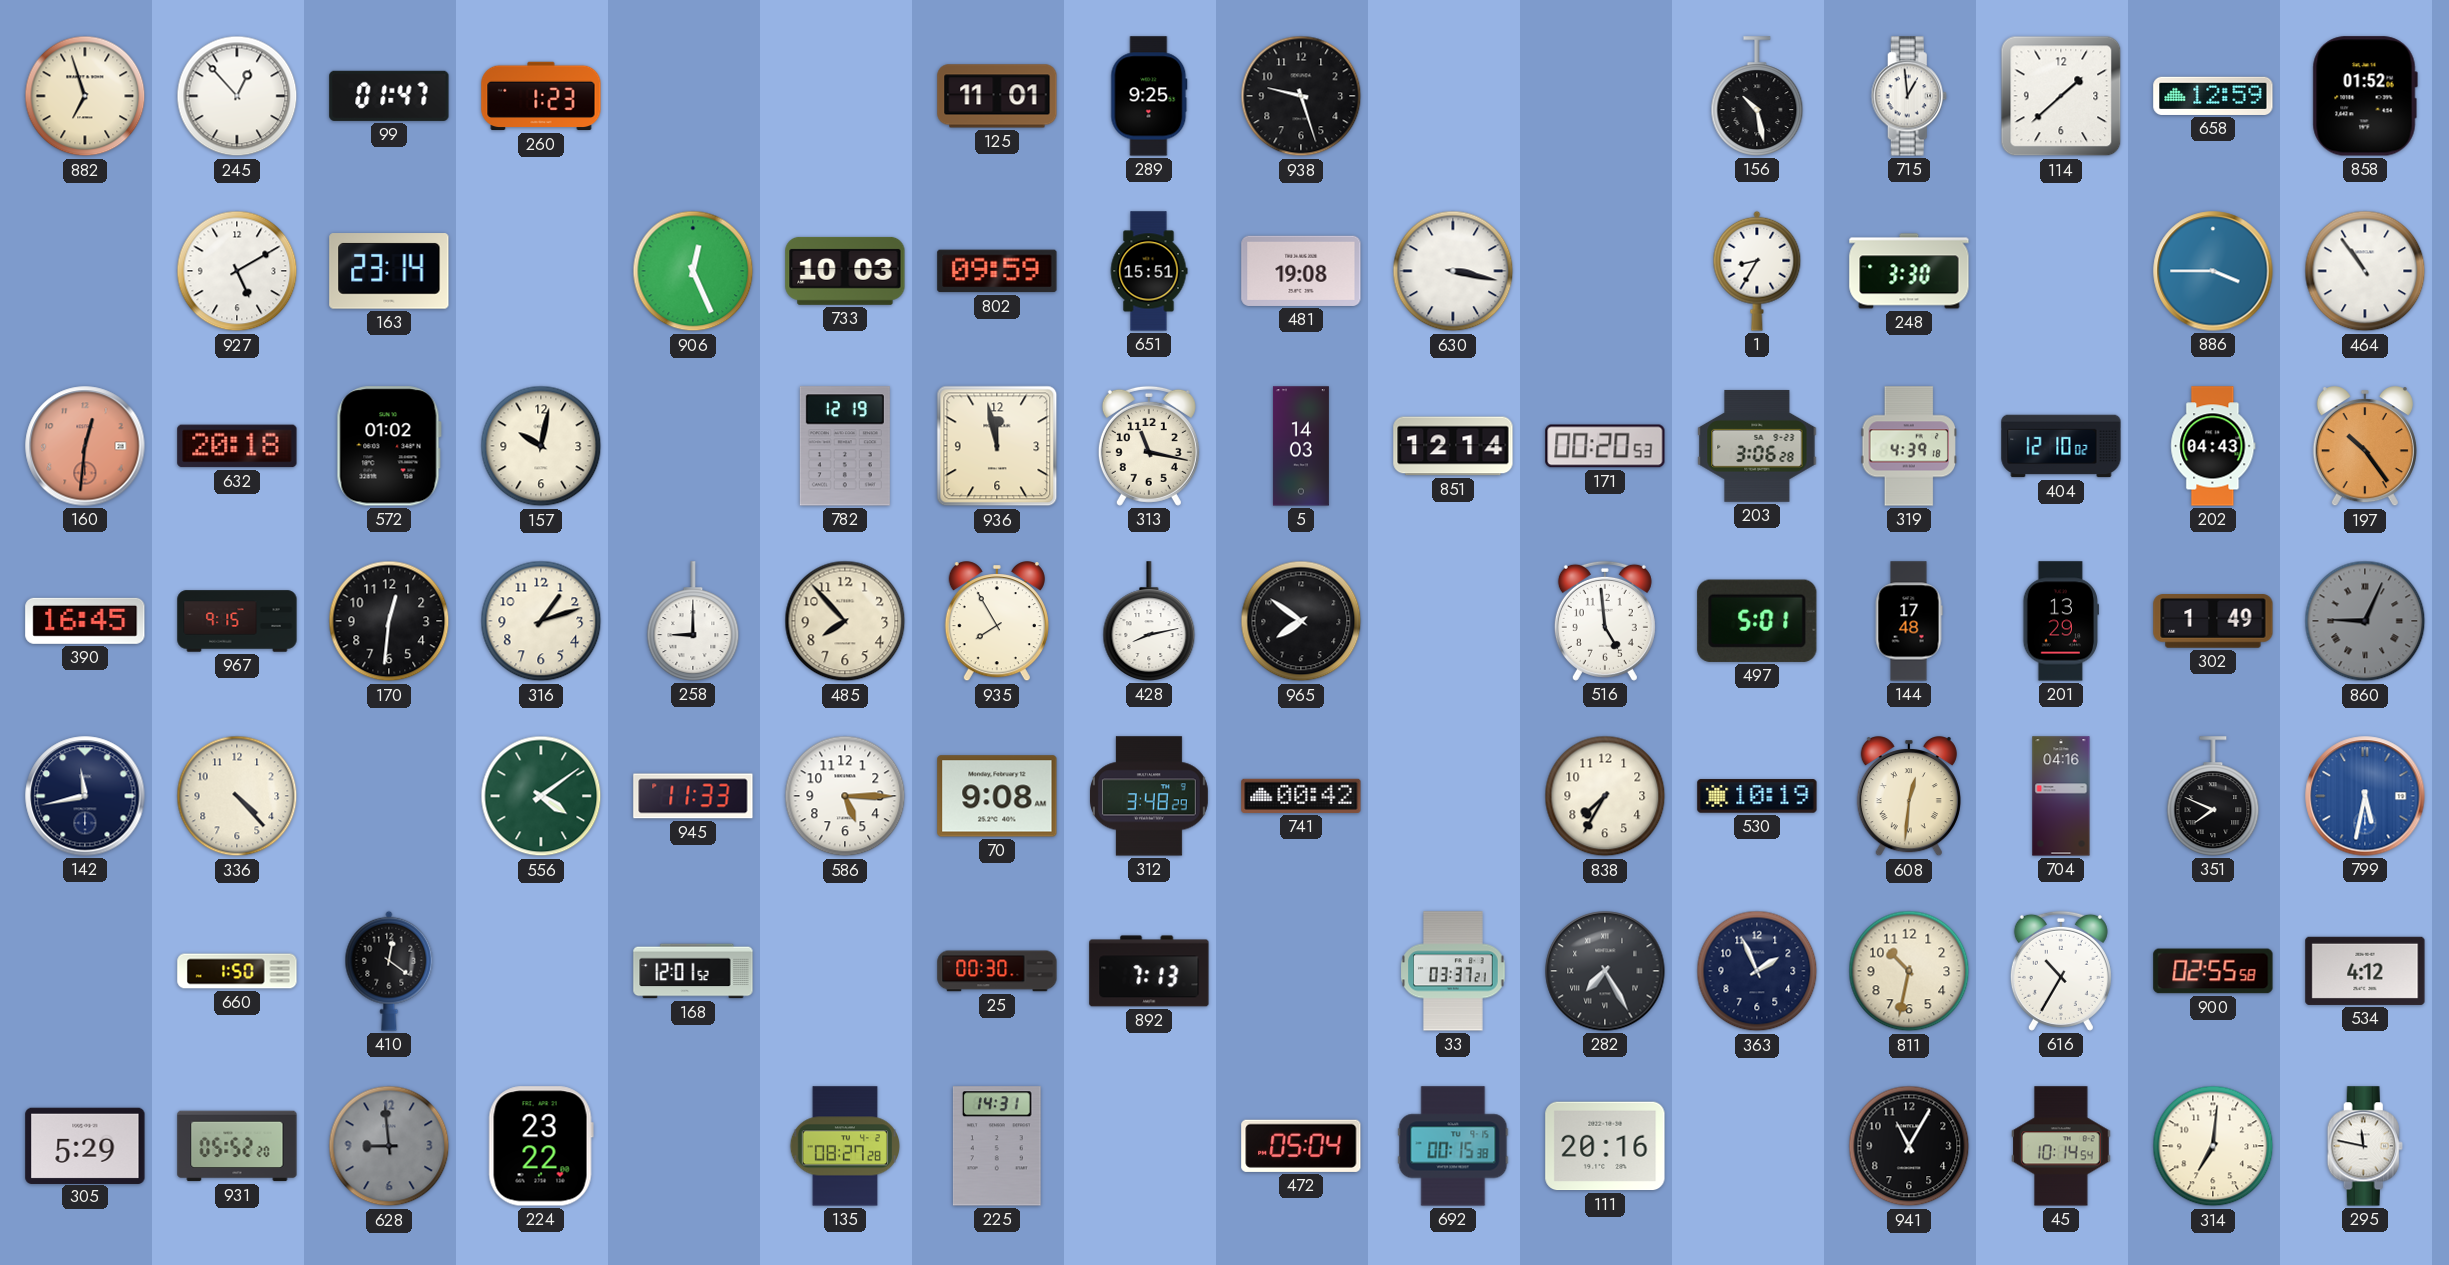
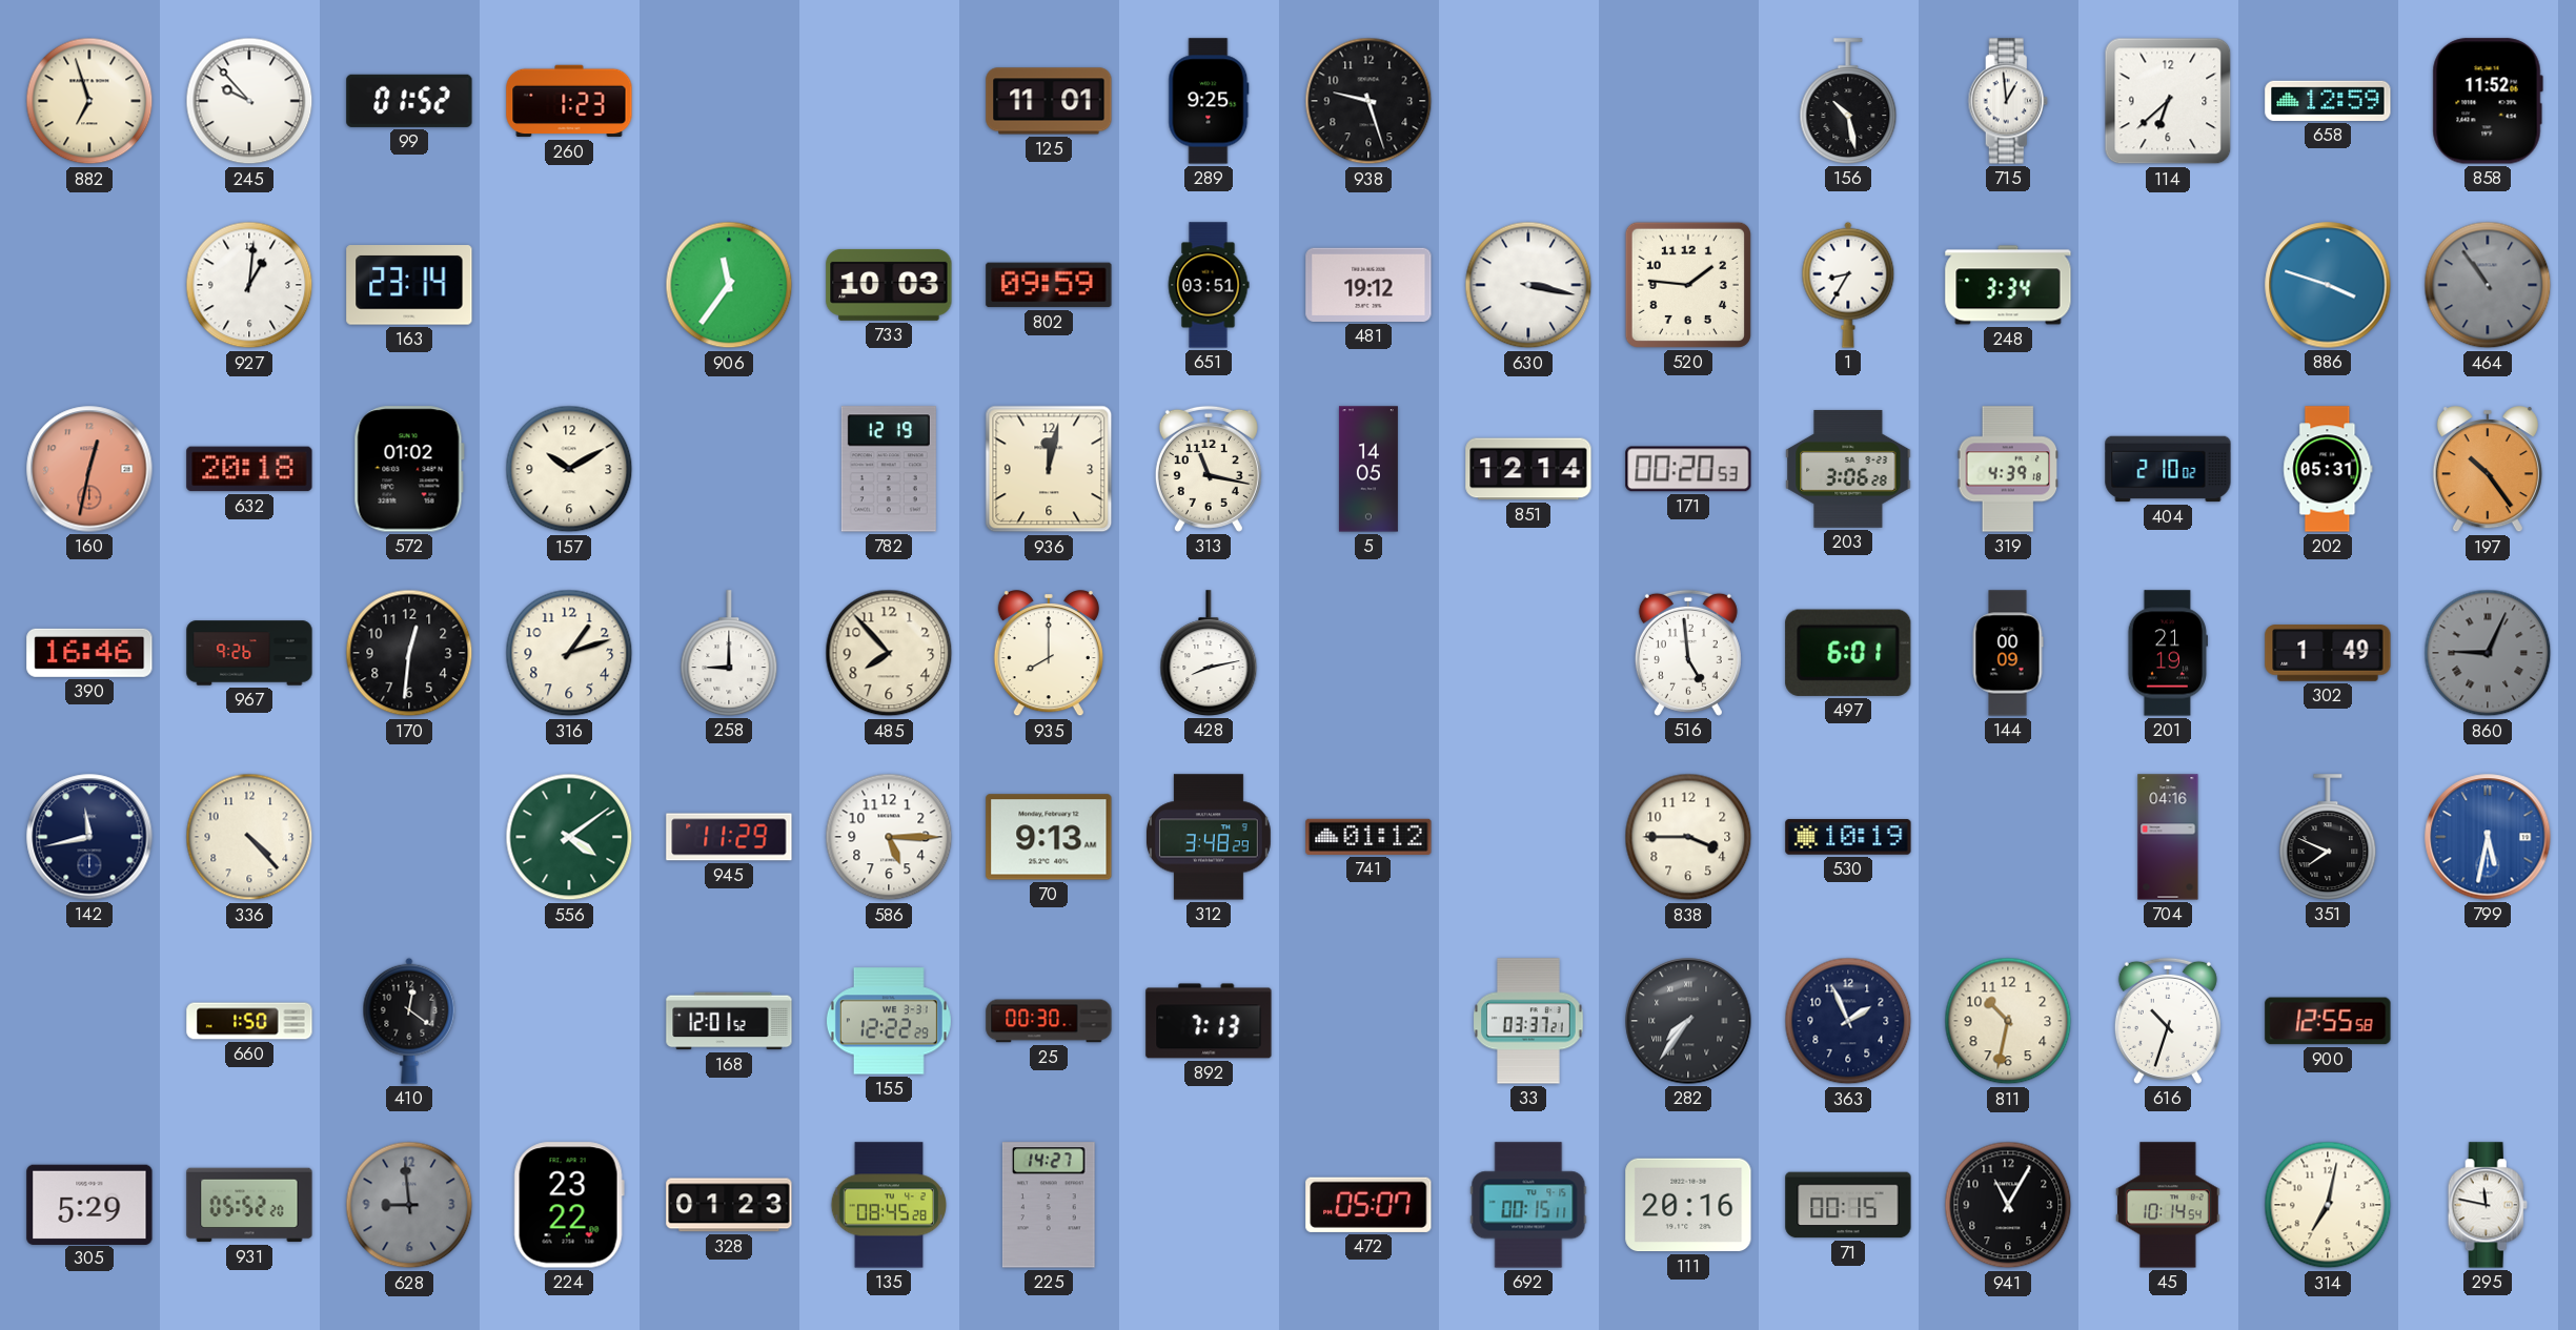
245: 12:53 -> 9:53 (249, 101)
99: 01:47 -> 01:52 (409, 101)
114: 1:38 -> 6:38 (2168, 101)
858: 01:52 -> 11:52 (2488, 101)
927: 5:10 -> 1:01 (249, 285)
906: 12:26 -> 11:36 (729, 285)
651: 15:51 -> 03:51 (1209, 285)
481: 19:08 -> 19:12 (1368, 285)
520: none -> 1:46 (1688, 285)
248: 3:30 -> 3:34 (2008, 285)
886: 3:45 -> 3:48 (2328, 285)
464 dial: white -> grey (2488, 285)
160: 12:31 -> 12:32 (89, 469)
157: 10:02 -> 10:10 (569, 469)
936: 11:58 -> 12:02 (1049, 469)
5: 14:03 -> 14:05 (1368, 469)
404: 12:10 -> 2:10 (2168, 469)
202: 04:43 -> 05:31 (2328, 469)
390: 16:45 -> 16:46 (89, 653)
967: 9:15 -> 9:26 (249, 653)
935: 7:55 -> 8:00 (1049, 654)
965: 7:51 -> none (1301, 621)
497: 5:01 -> 6:01 (1848, 653)
144: 17:48 -> 00:09 (2008, 653)
201: 13:29 -> 21:19 (2167, 653)
945: 11:33 -> 11:29 (729, 837)
70: 9:08 -> 9:13 (1049, 837)
741: 00:42 -> 01:12 (1368, 837)
838: 7:35 -> 3:45 (1688, 837)
608: 12:31 -> none (1909, 797)
155: none -> 12:22 (889, 1021)
282: 7:25 -> 7:36 (1688, 1021)
616: 10:35 -> 10:33 (2168, 1021)
900: 02:55 -> 12:55 (2328, 1021)
534: 4:12 -> none (2365, 971)
328: none -> 01:23 (729, 1205)
135: 08:27 -> 08:45 (889, 1205)
225: 14:31 -> 14:27 (1049, 1205)
472: 05:04 -> 05:07 (1368, 1205)
692: 00:15:38 -> 00:15:11 (1528, 1205)
71: none -> 00:15 (1848, 1205)
314: 7:01 -> 7:02 (2328, 1205)
